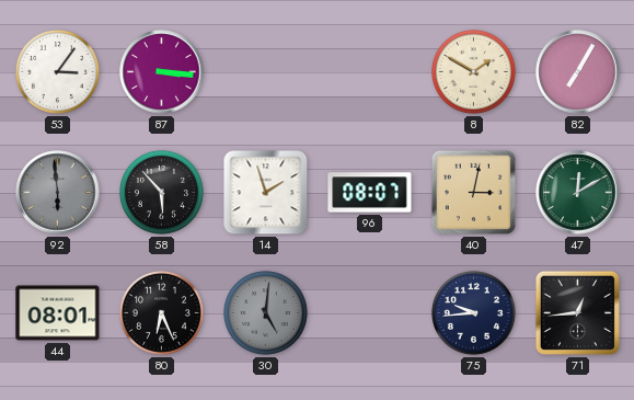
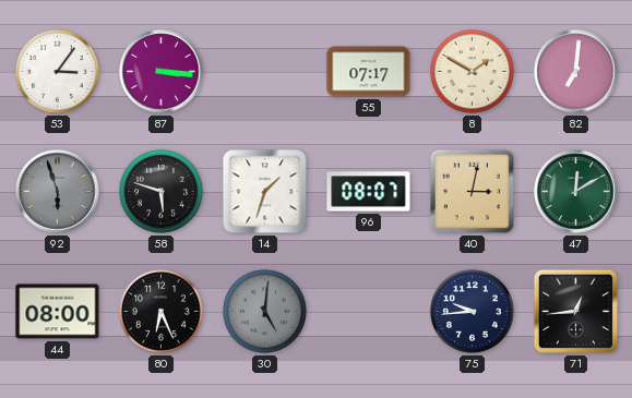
55: none -> 07:17 (369, 72)
82: 7:05 -> 7:01 (576, 72)
92: 5:59 -> 5:57 (58, 192)
58: 5:53 -> 5:48 (160, 191)
14: 1:57 -> 1:33 (265, 192)
44: 08:01 -> 08:00 (58, 312)
